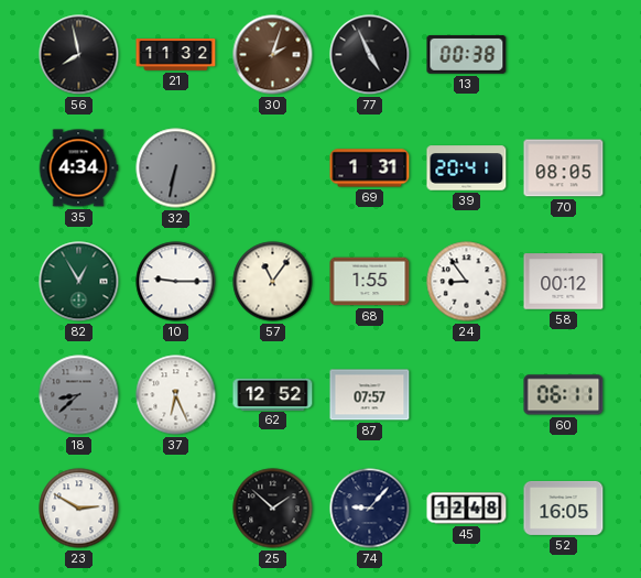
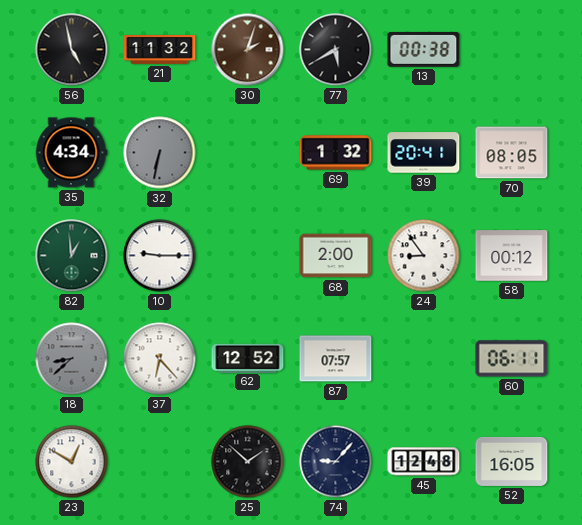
56: 7:58 -> 4:58 (72, 50)
77: 4:56 -> 5:40 (336, 50)
69: 1:31 -> 1:32 (336, 153)
82: 12:55 -> 12:59 (72, 256)
57: 11:06 -> none (273, 282)
68: 1:55 -> 2:00 (336, 256)
37: 6:26 -> 6:23 (160, 359)
23: 2:50 -> 12:50 (72, 462)
